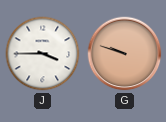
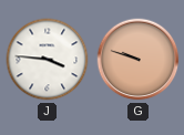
J: 3:45 -> 3:46 (48, 60)
